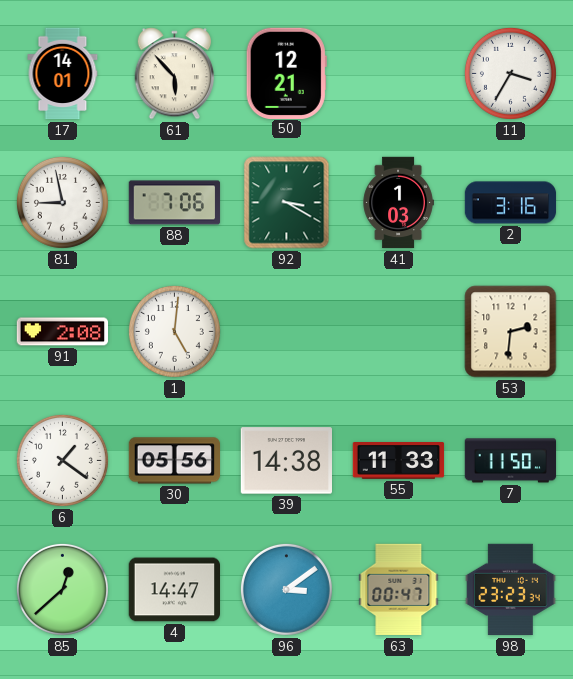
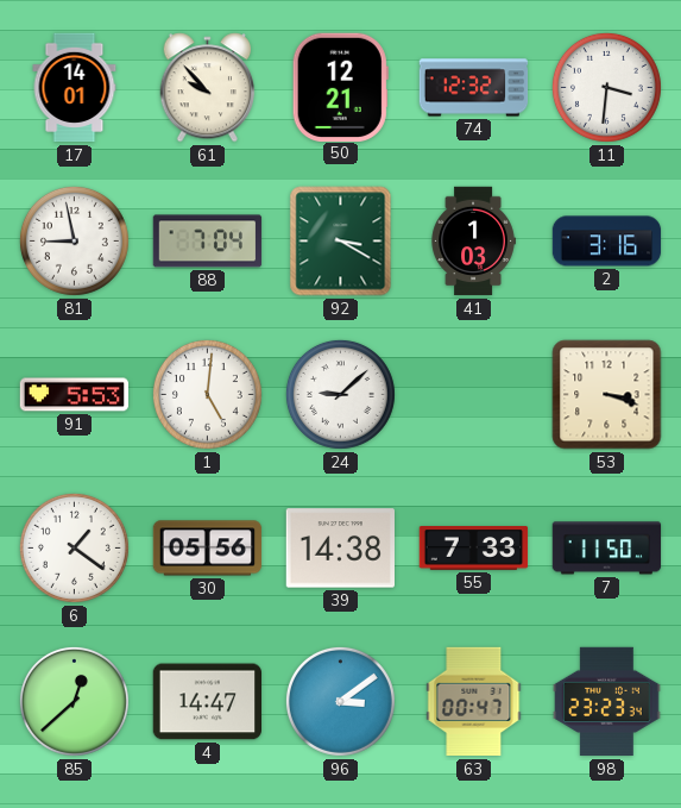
61: 5:53 -> 9:53 (208, 88)
74: none -> 12:32 (474, 88)
11: 3:35 -> 3:31 (606, 87)
88: 7:06 -> 7:04 (208, 242)
91: 2:08 -> 5:53 (75, 395)
24: none -> 9:08 (340, 394)
53: 2:31 -> 3:18 (607, 395)
55: 11:33 -> 7:33 (474, 549)
